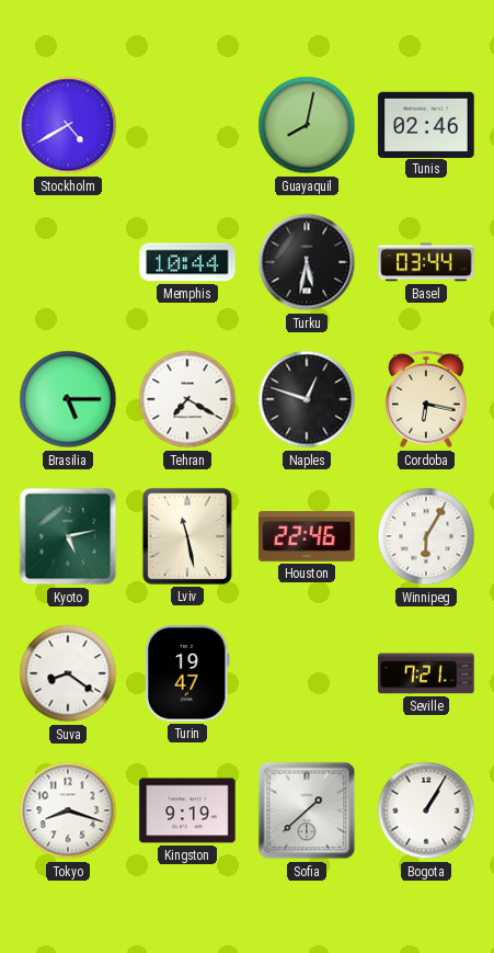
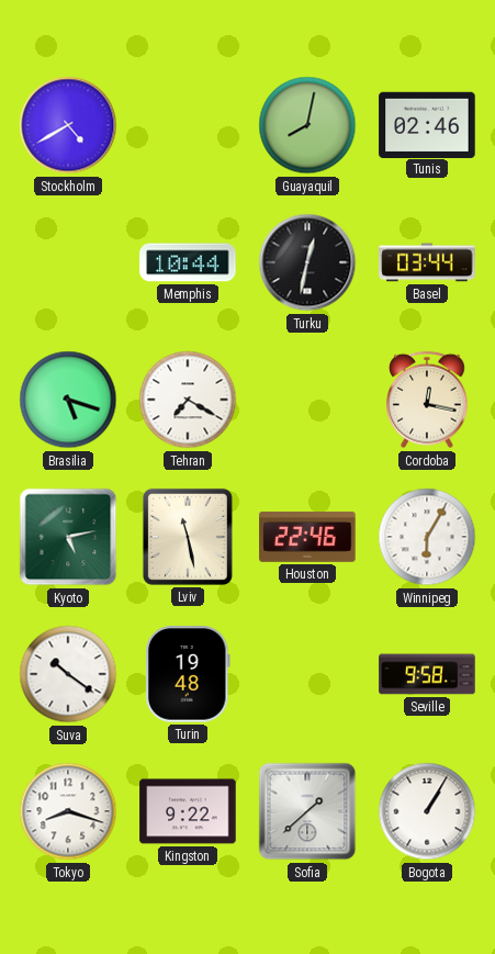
Turku: 5:32 -> 12:32 (307, 262)
Brasilia: 5:15 -> 5:18 (68, 400)
Naples: 12:48 -> none (307, 399)
Cordoba: 6:17 -> 12:17 (427, 400)
Suva: 8:21 -> 10:21 (68, 674)
Turin: 19:47 -> 19:48 (188, 674)
Seville: 7:21 -> 9:58 (427, 674)
Kingston: 9:19 -> 9:22 (188, 811)
